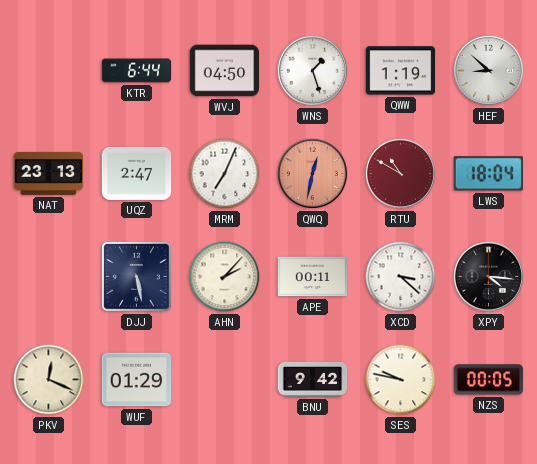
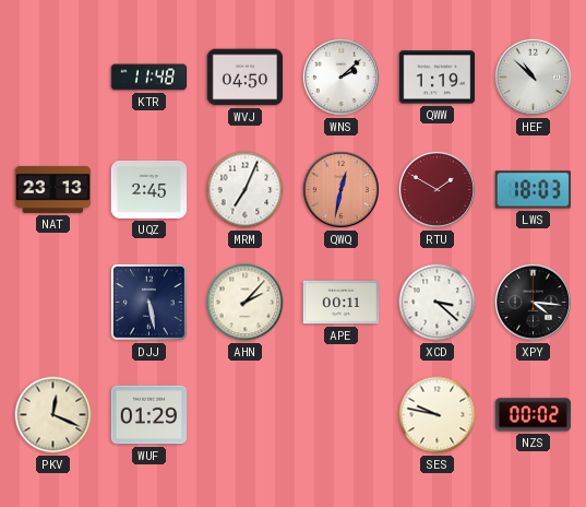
KTR: 6:44 -> 11:48 (150, 78)
WNS: 1:27 -> 2:08 (340, 76)
HEF: 8:52 -> 10:52 (533, 76)
UQZ: 2:47 -> 2:45 (150, 189)
RTU: 10:50 -> 1:50 (436, 189)
LWS: 18:04 -> 18:03 (533, 190)
BNU: 9:42 -> none (313, 379)
NZS: 00:05 -> 00:02 (534, 415)
